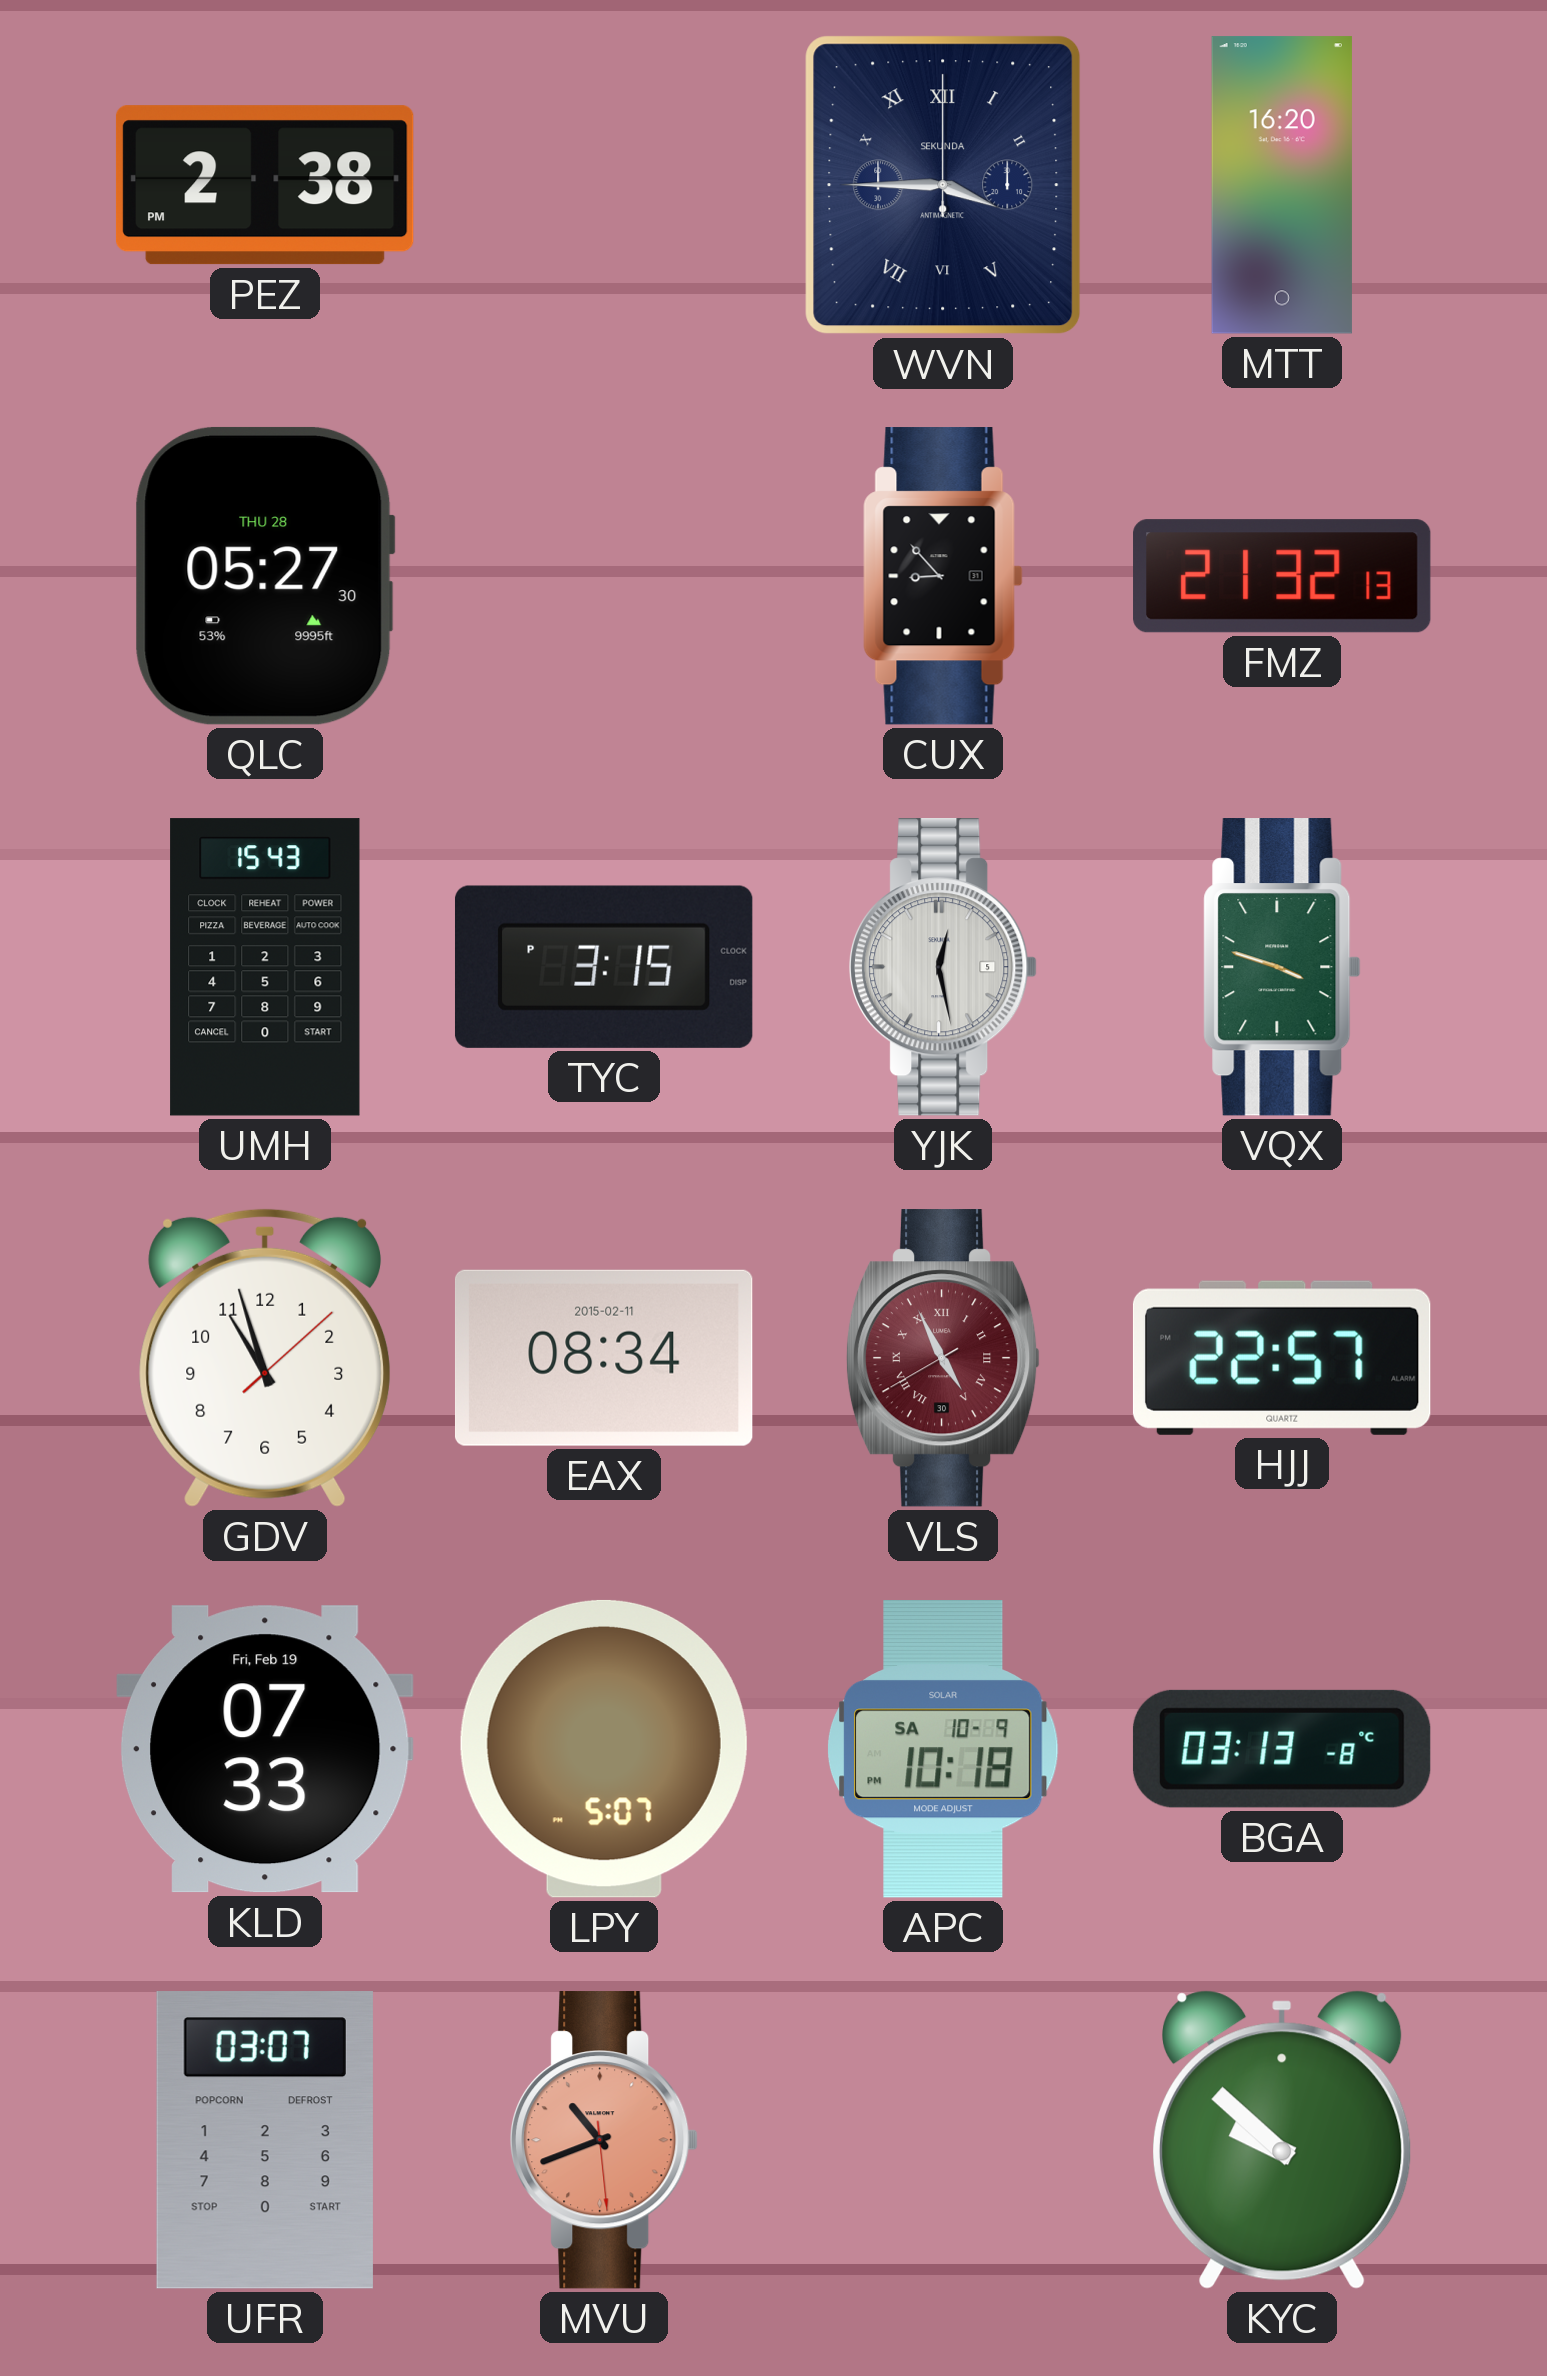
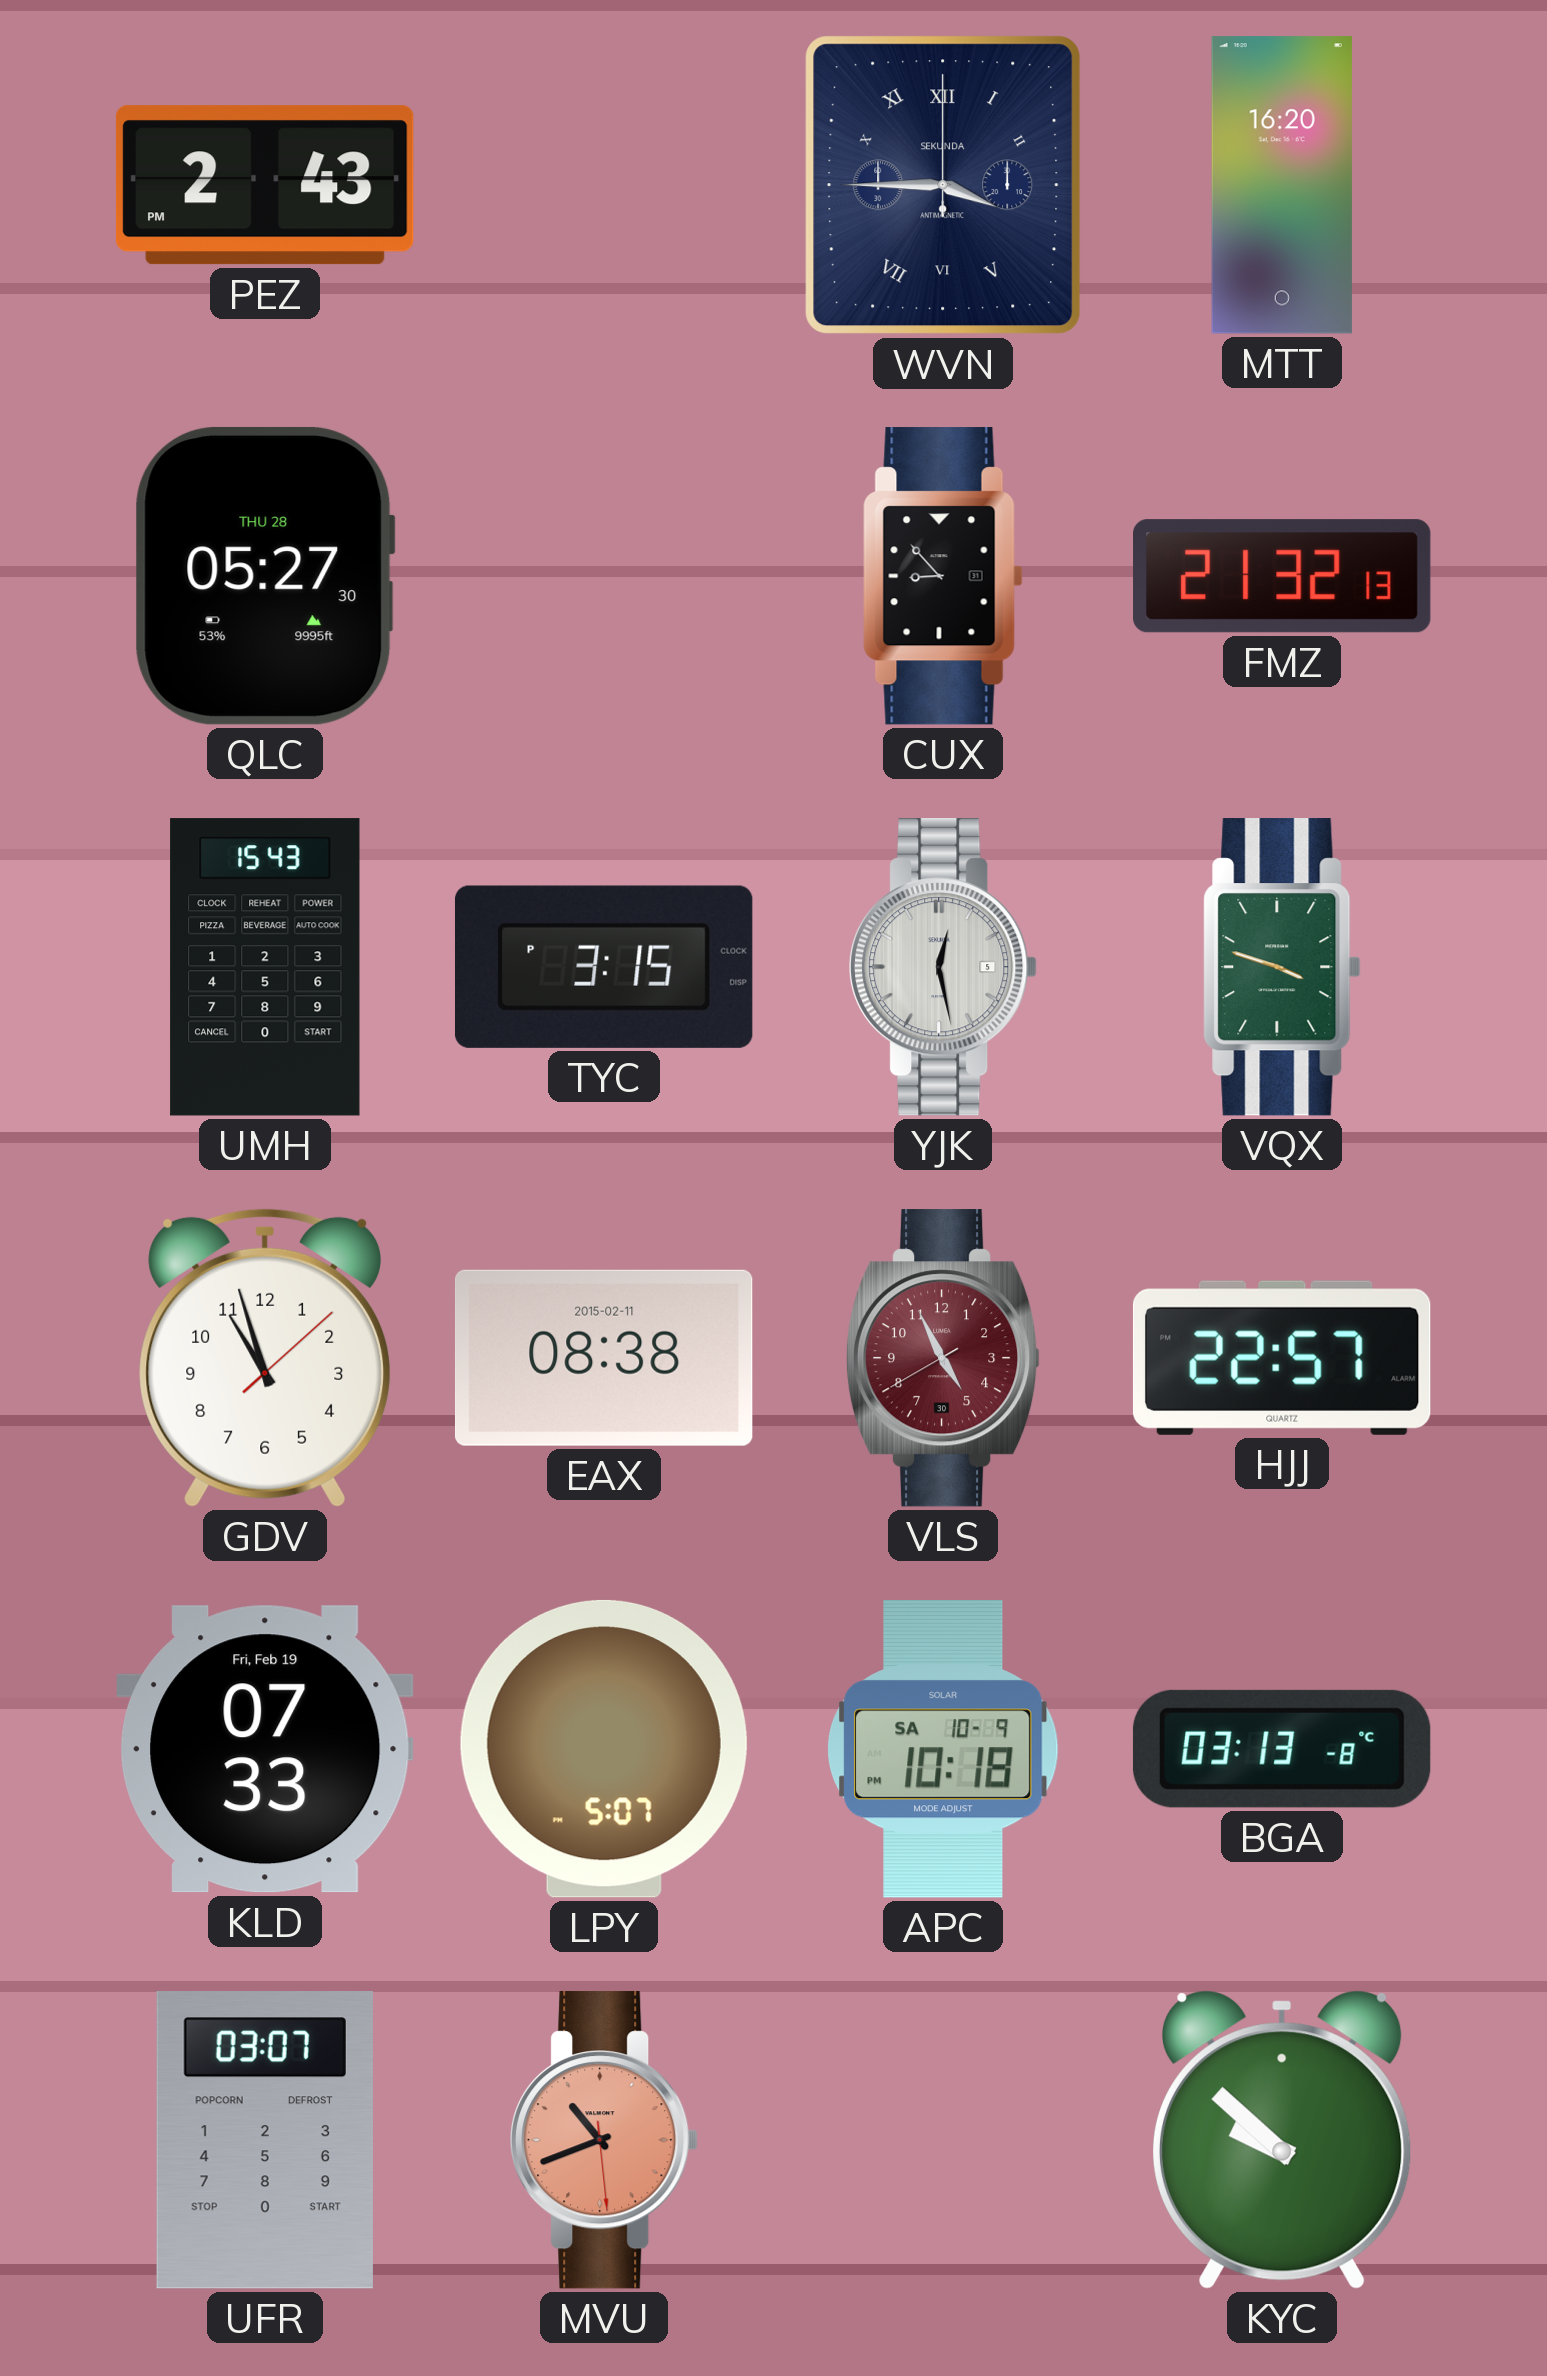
PEZ: 2:38 -> 2:43 (265, 185)
EAX: 08:34 -> 08:38 (604, 1358)
VLS numerals: Roman -> Arabic (943, 1358)
